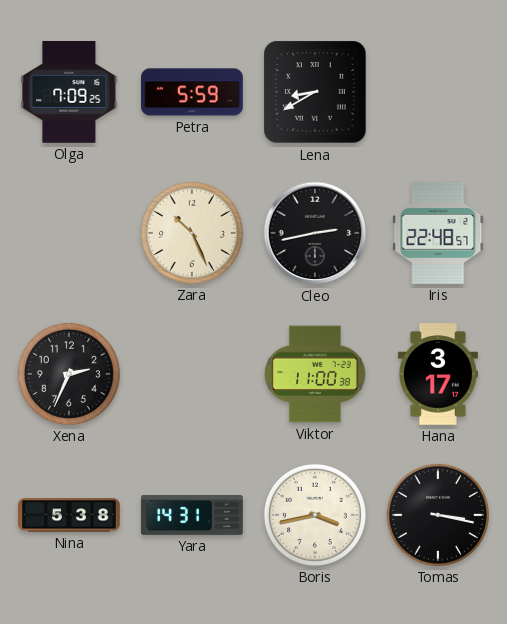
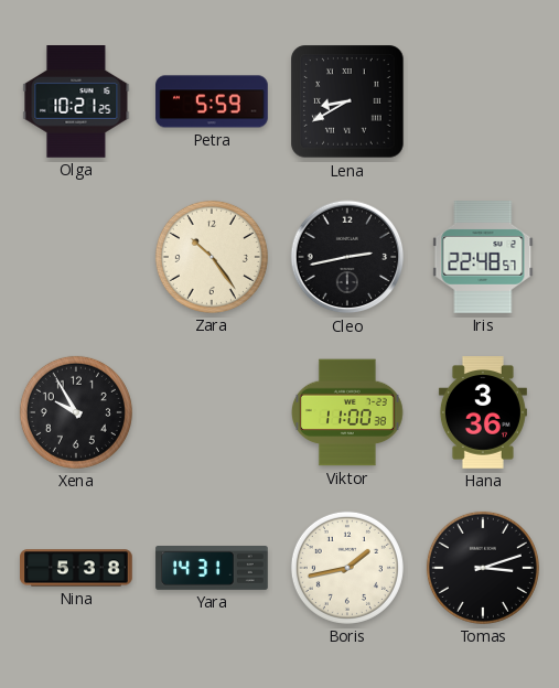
Olga: 7:09 -> 10:21 (76, 103)
Zara: 10:26 -> 10:24 (212, 257)
Xena: 2:34 -> 9:55 (76, 412)
Hana: 3:17 -> 3:36 (483, 412)
Boris: 3:43 -> 1:43 (347, 568)
Tomas: 3:17 -> 3:12 (483, 568)
